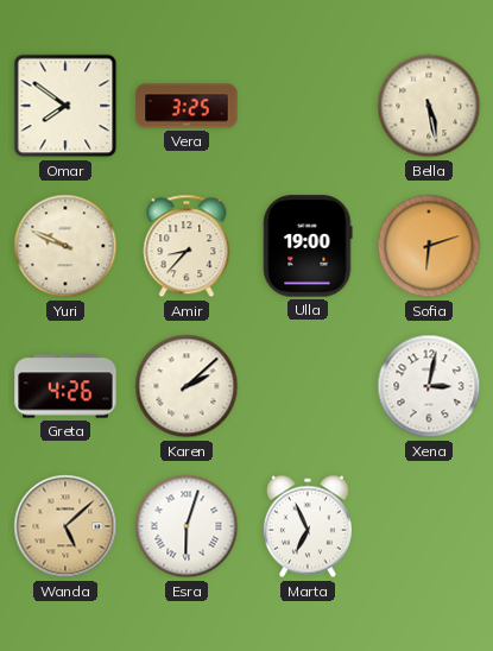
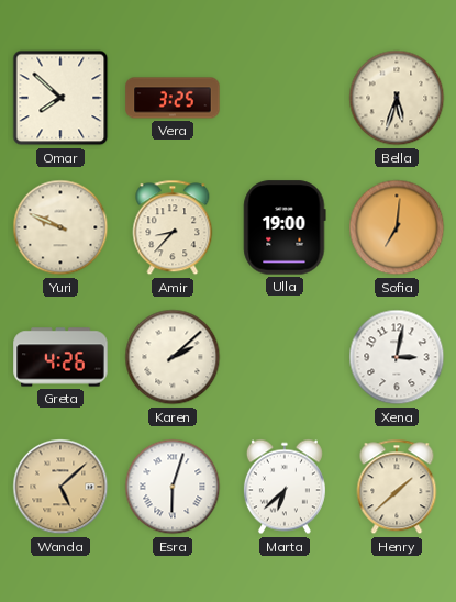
Omar: 7:51 -> 7:52 (60, 98)
Bella: 5:28 -> 5:33 (397, 98)
Sofia: 6:12 -> 7:01 (397, 227)
Marta: 6:56 -> 6:38 (285, 487)
Henry: none -> 1:38 (397, 487)
